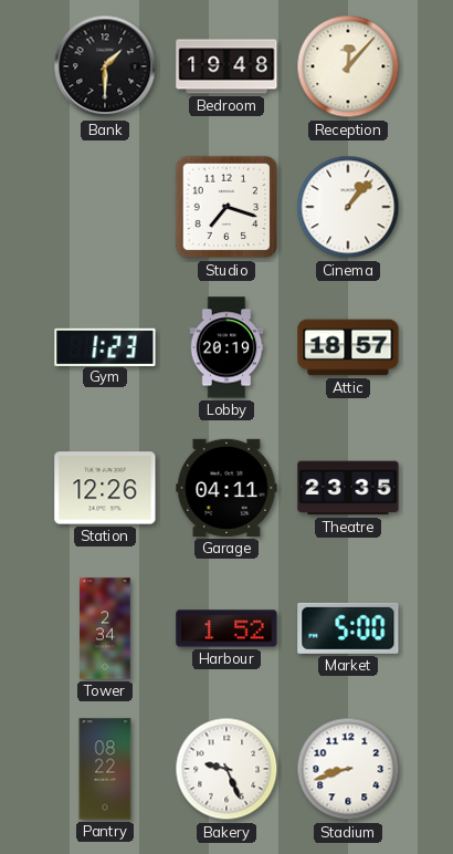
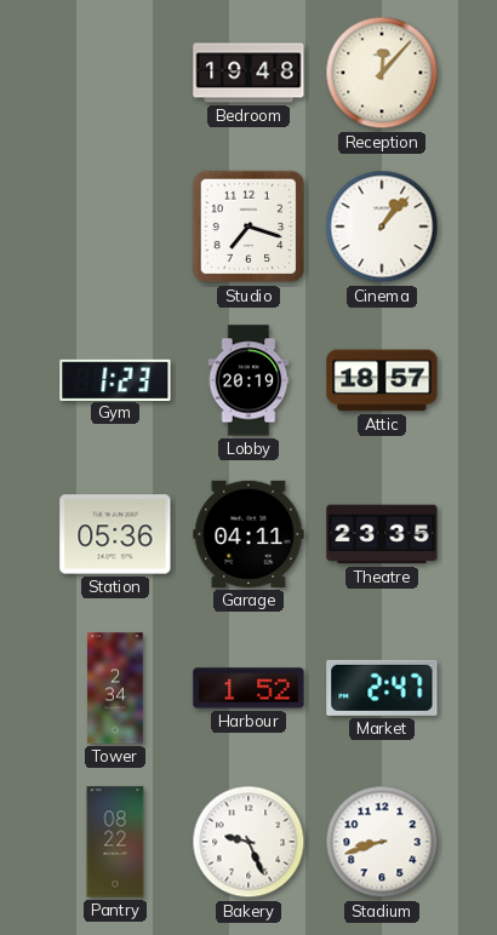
Bank: 1:30 -> none (105, 66)
Station: 12:26 -> 05:36 (115, 534)
Market: 5:00 -> 2:47 (382, 688)
